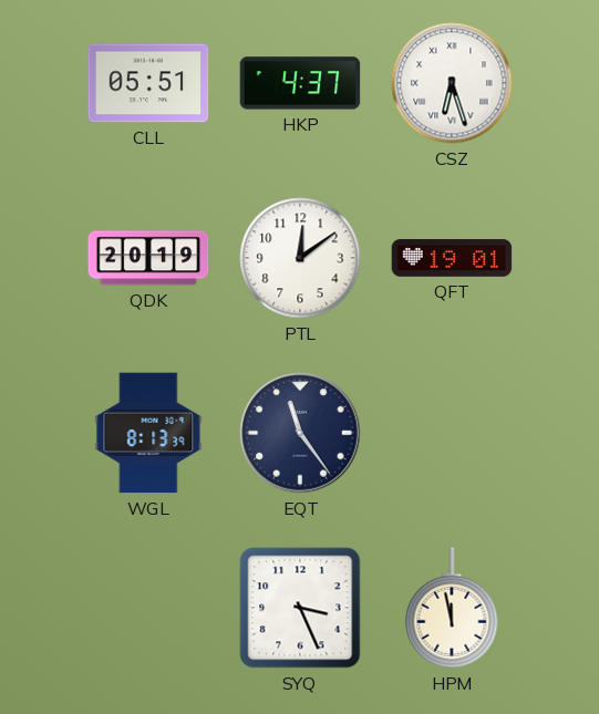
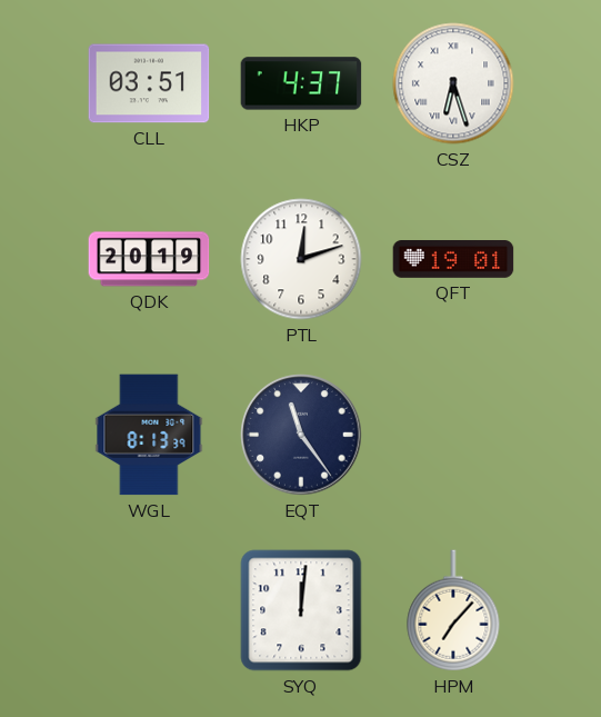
CLL: 05:51 -> 03:51 (149, 83)
PTL: 12:09 -> 12:12 (301, 259)
SYQ: 3:26 -> 12:01 (301, 610)
HPM: 11:58 -> 7:07 (453, 610)
